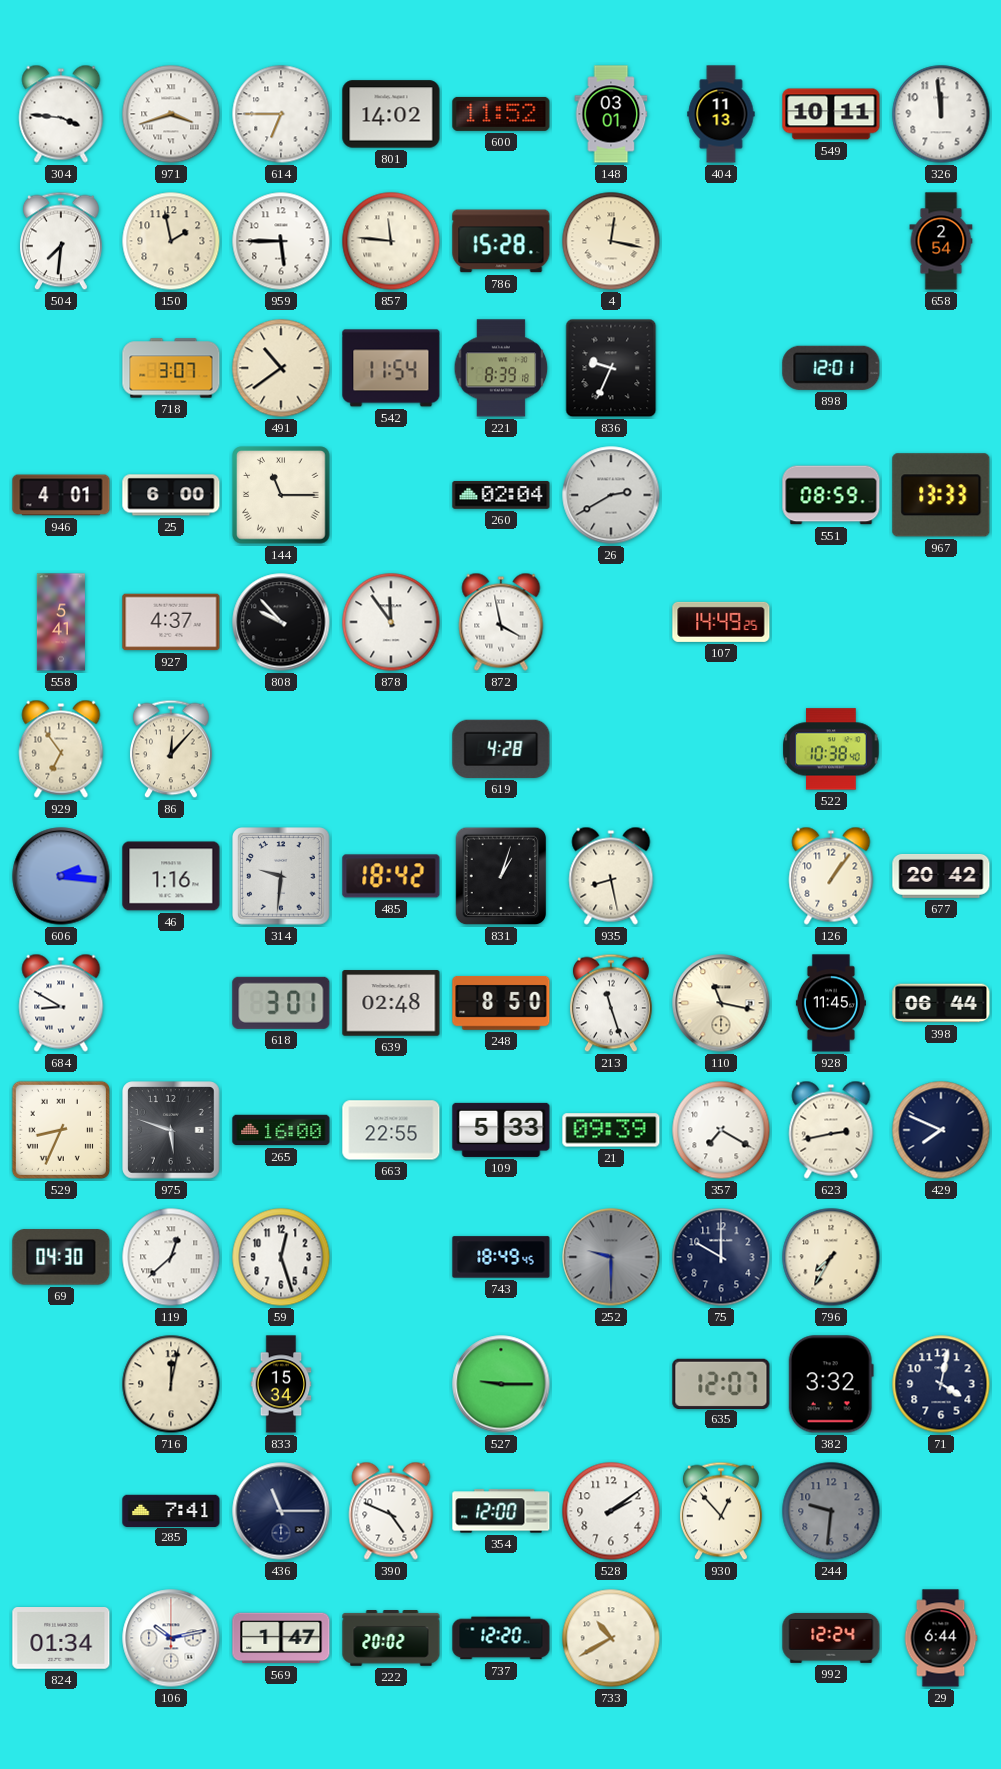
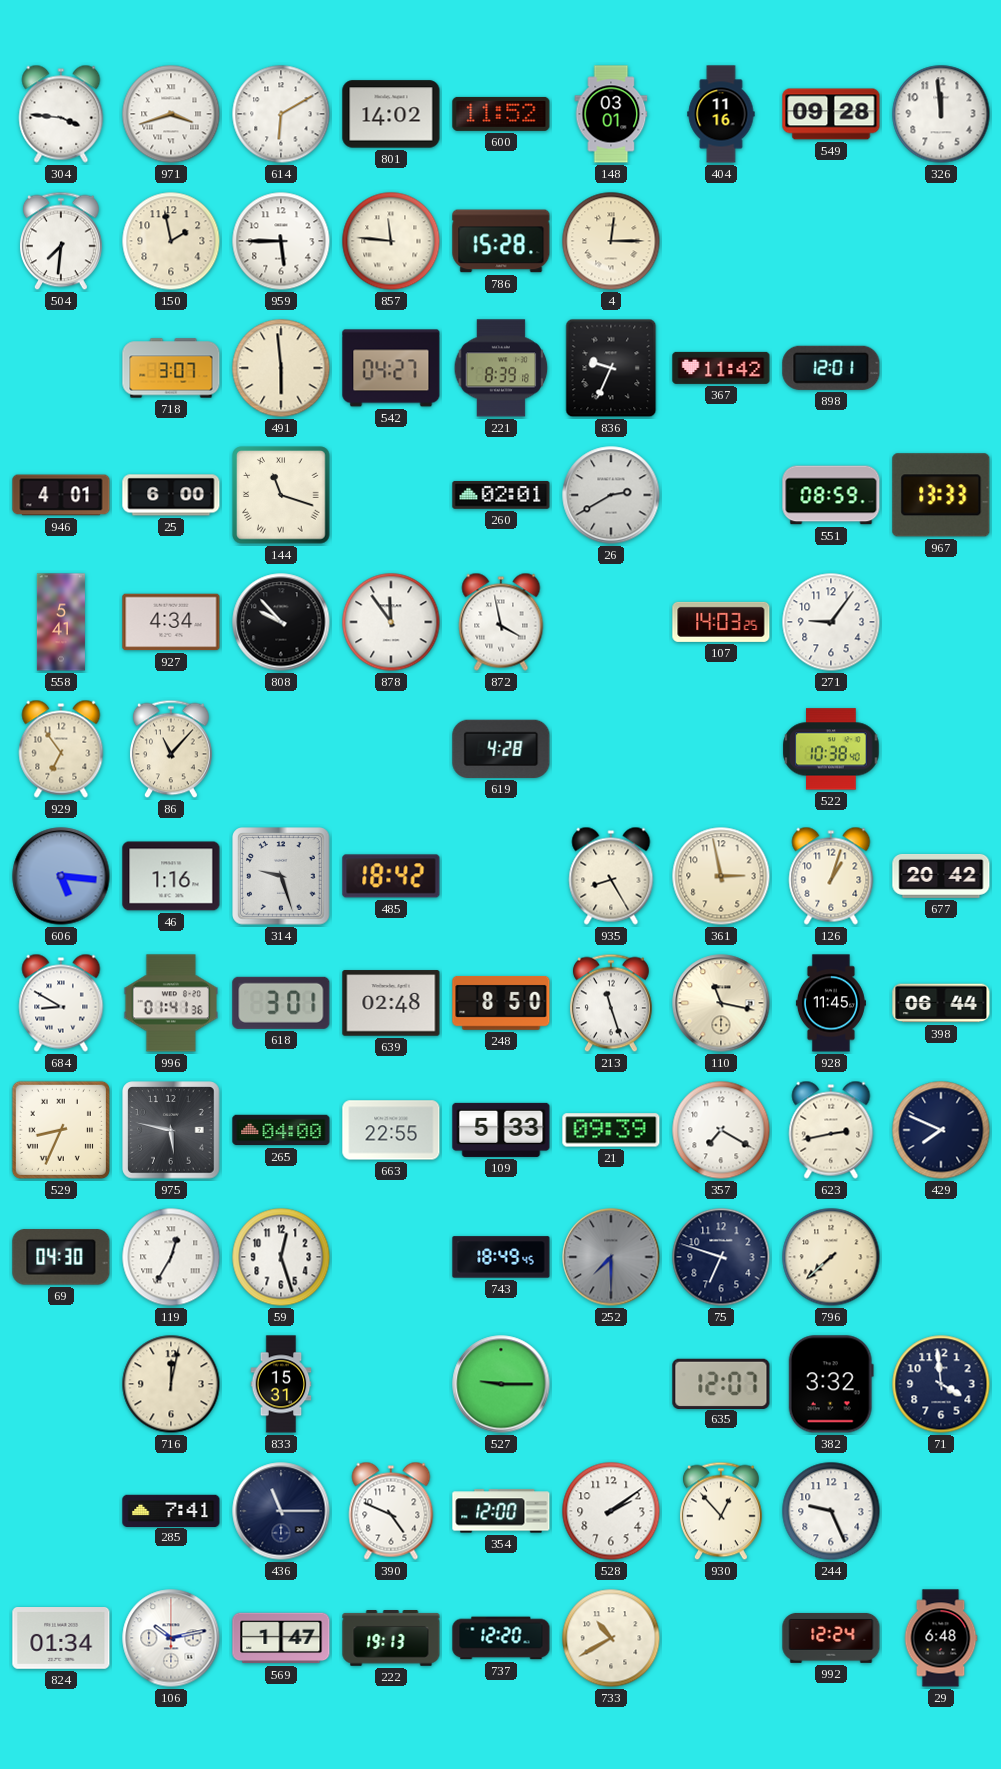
614: 6:45 -> 6:10 (281, 114)
404: 11:13 -> 11:16 (721, 114)
549: 10:11 -> 09:28 (831, 114)
4: 12:17 -> 12:15 (611, 241)
658: 2:54 -> none (941, 241)
491: 10:39 -> 5:59 (281, 368)
542: 11:54 -> 04:27 (391, 368)
367: none -> 11:42 (721, 368)
144: 11:15 -> 11:18 (281, 495)
260: 02:04 -> 02:01 (501, 495)
927: 4:37 -> 4:34 (171, 622)
107: 14:49 -> 14:03 (721, 622)
271: none -> 9:06 (831, 622)
86: 12:07 -> 11:07 (171, 749)
606: 2:16 -> 5:16 (61, 876)
314: 9:31 -> 9:27 (281, 876)
831: 1:03 -> none (501, 876)
935: 8:28 -> 8:25 (611, 876)
361: none -> 2:58 (721, 876)
126: 1:06 -> 1:03 (831, 876)
996: none -> 01:41 (170, 1003)
975: 5:48 -> 5:47 (171, 1130)
265: 16:00 -> 04:00 (281, 1130)
119: 12:38 -> 12:35 (171, 1257)
252: 9:30 -> 7:30 (611, 1257)
75: 10:00 -> 6:48 (721, 1257)
796: 7:35 -> 7:38 (831, 1257)
833: 15:34 -> 15:31 (281, 1384)
71: 4:02 -> 3:59 (941, 1384)
244: 9:31 -> 9:26 (831, 1511)
244 dial: grey -> white (831, 1511)
222: 20:02 -> 19:13 (391, 1638)
29: 6:44 -> 6:48 (941, 1638)
